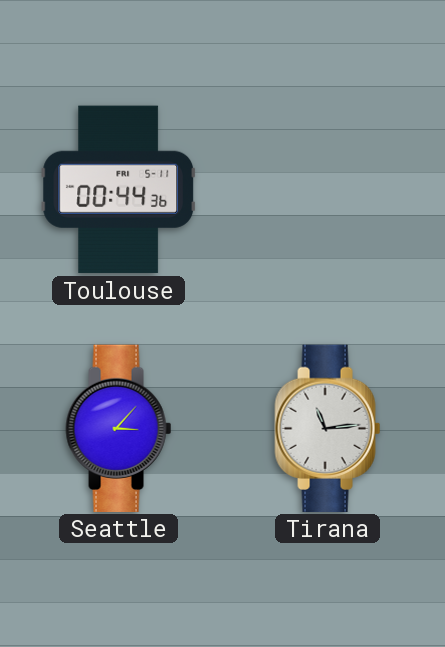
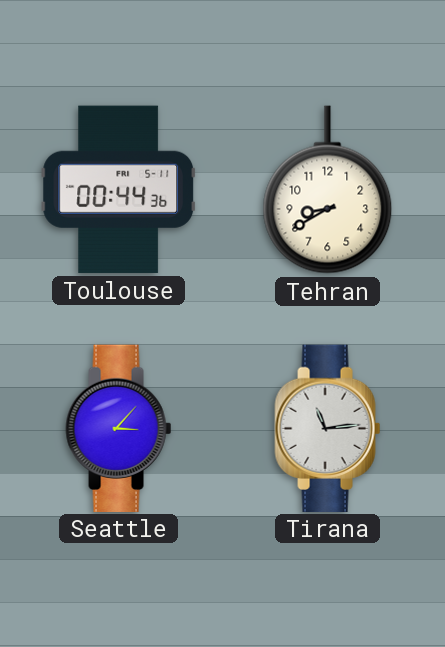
Tehran: none -> 8:40 (328, 190)
